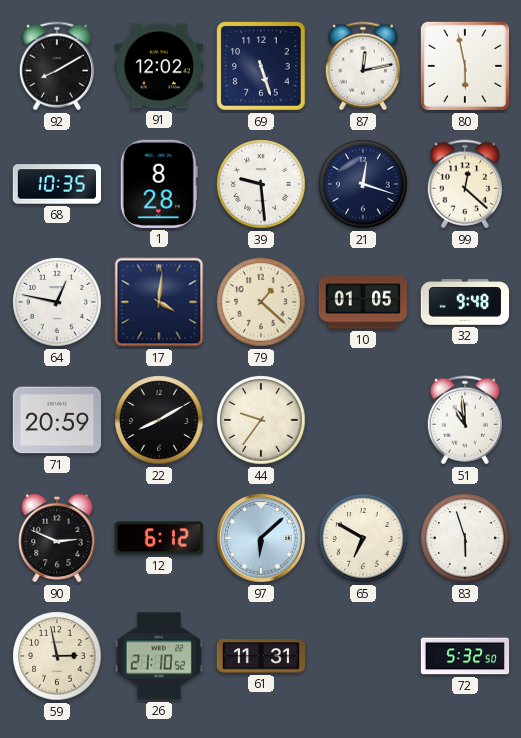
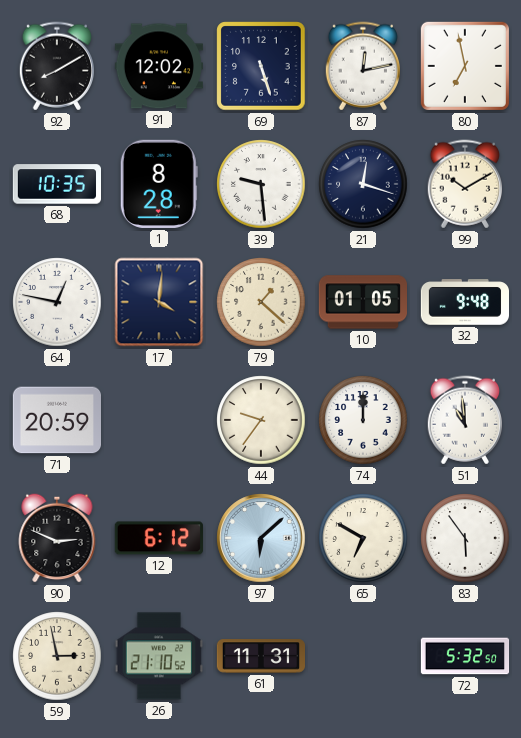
80: 5:58 -> 6:58 (465, 66)
99: 12:22 -> 10:10 (464, 184)
22: 8:10 -> none (159, 420)
74: none -> 12:00 (363, 420)
83: 5:57 -> 5:54 (465, 538)
